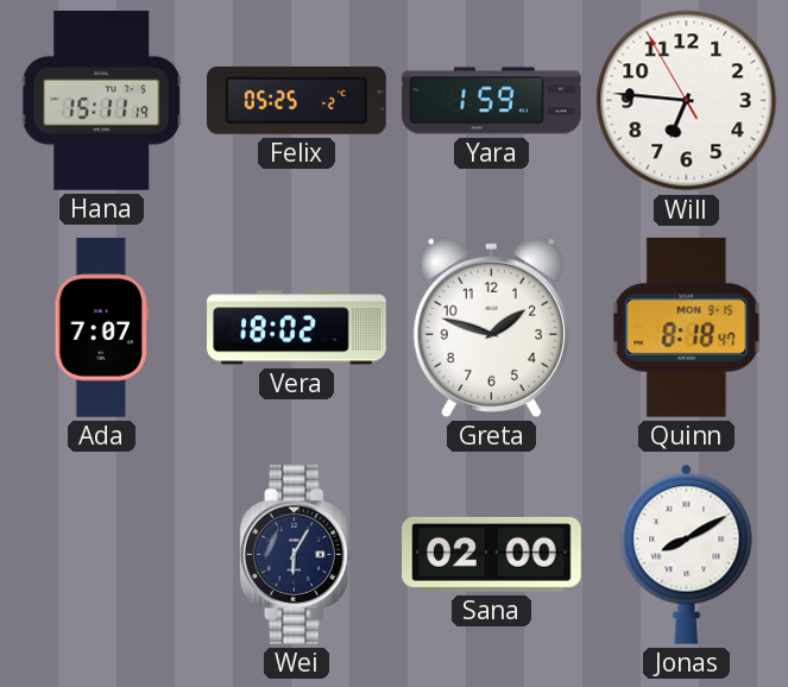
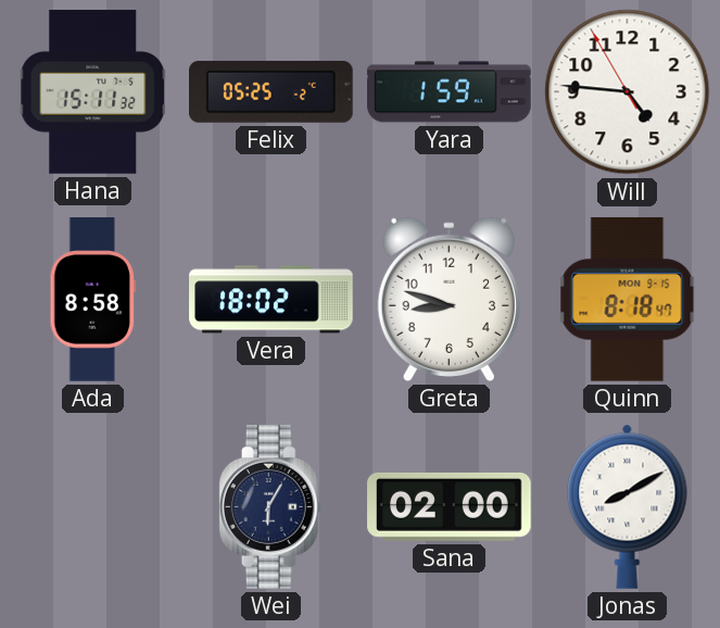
Hana: 15:11:19 -> 15:11:32 (93, 92)
Will: 6:45 -> 4:45 (628, 92)
Ada: 7:07 -> 8:58 (92, 300)
Greta: 1:48 -> 8:48 (449, 299)
